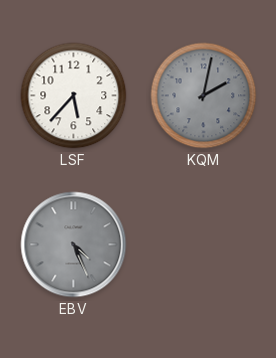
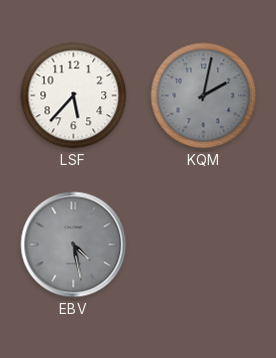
EBV: 4:26 -> 4:28 (74, 245)
